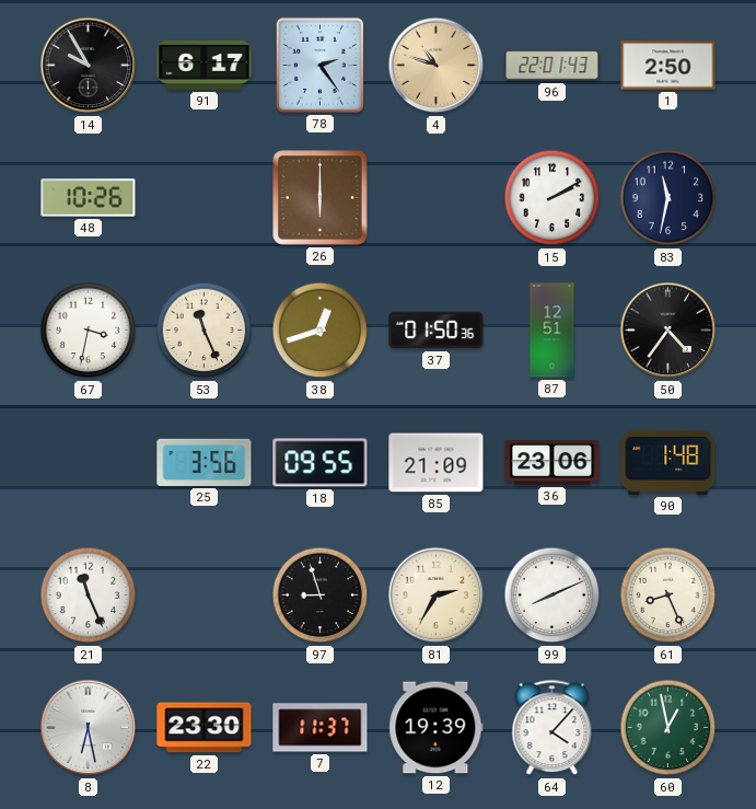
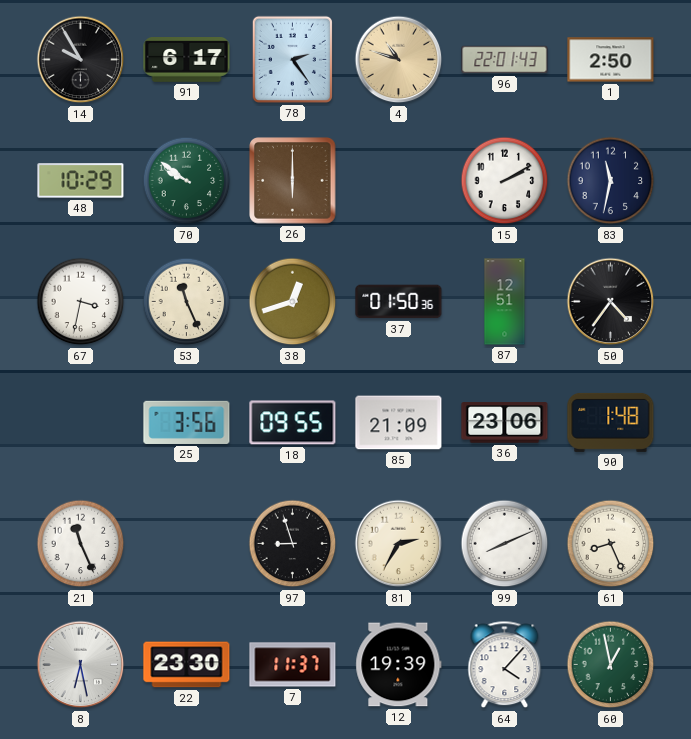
48: 10:26 -> 10:29 (81, 181)
70: none -> 9:51 (187, 181)
